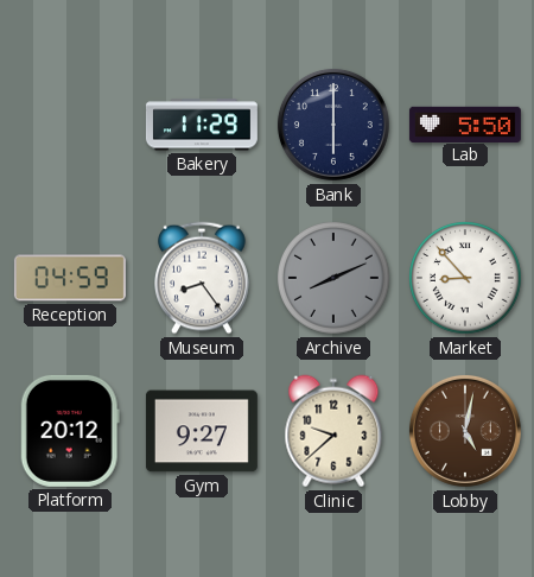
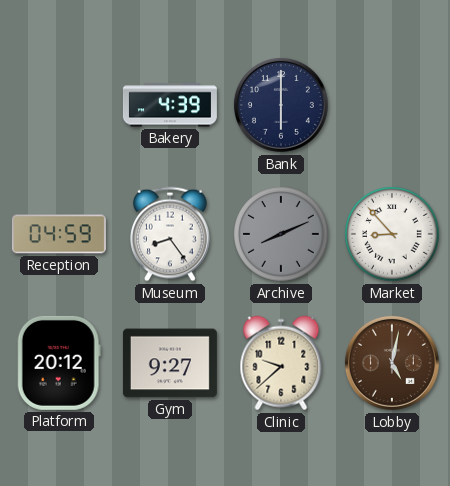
Bakery: 11:29 -> 4:39 (170, 105)
Lab: 5:50 -> none (465, 123)
